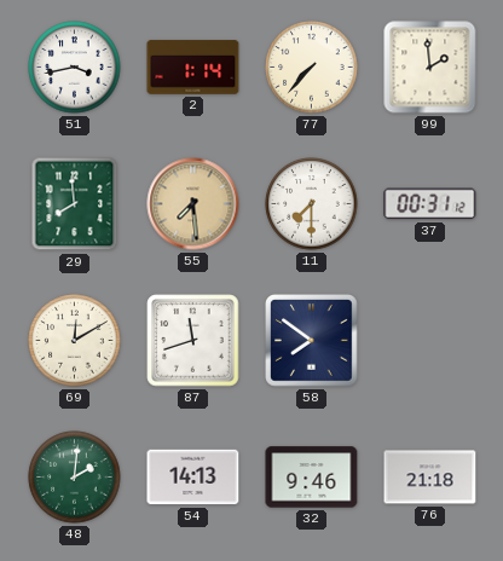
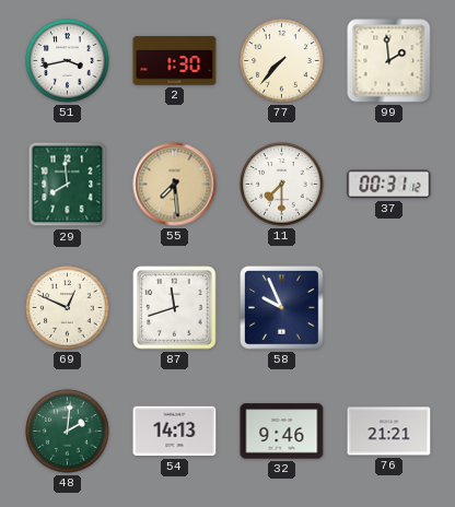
2: 1:14 -> 1:30 (175, 61)
69: 12:10 -> 12:49 (68, 308)
58: 7:51 -> 9:56 (282, 308)
76: 21:18 -> 21:21 (389, 432)
